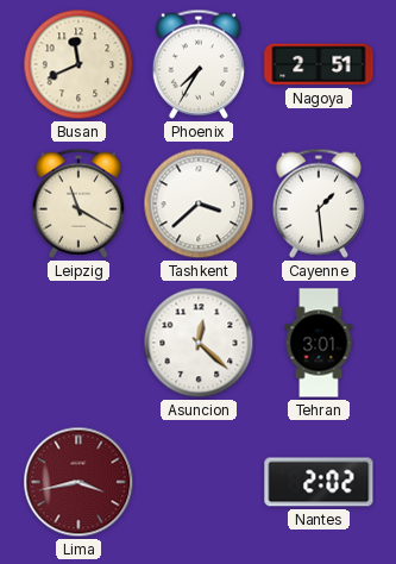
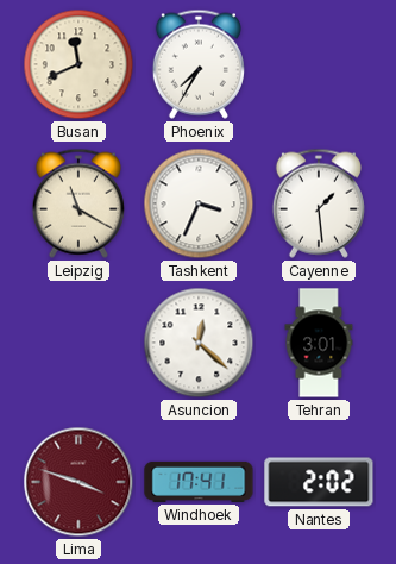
Nagoya: 2:51 -> none (319, 64)
Tashkent: 3:38 -> 3:34 (199, 203)
Lima: 3:43 -> 3:48 (78, 482)
Windhoek: none -> 17:41 (199, 482)
